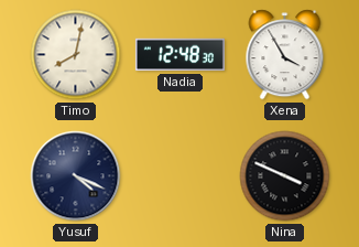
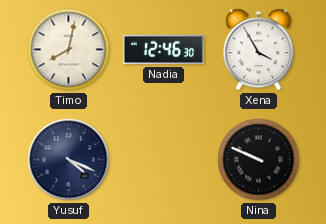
Nadia: 12:48 -> 12:46 (163, 50)
Nina: 3:49 -> 9:49 (259, 160)
